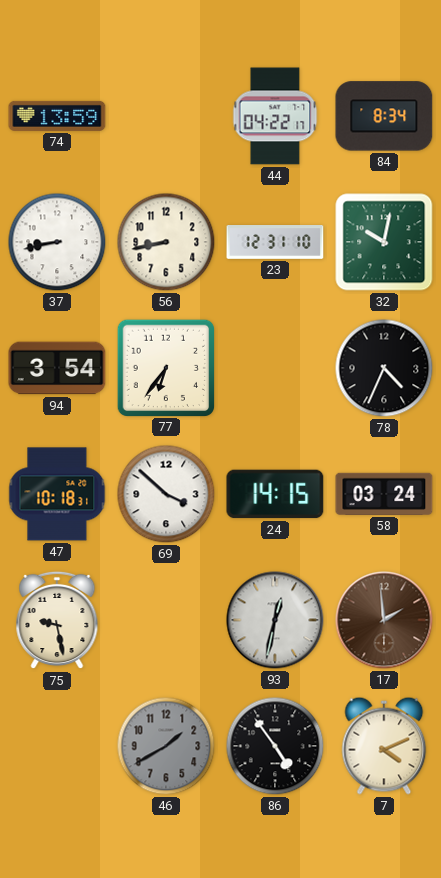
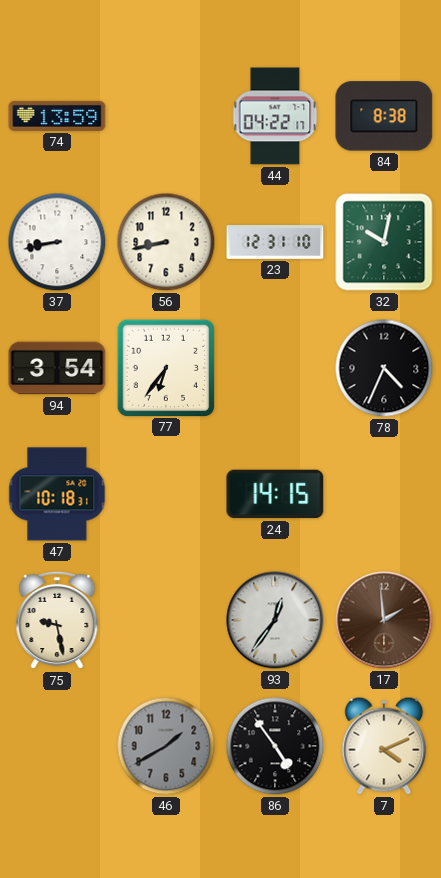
84: 8:34 -> 8:38 (384, 116)
69: 3:52 -> none (166, 494)
58: 03:24 -> none (384, 494)
93: 12:32 -> 12:36 (275, 620)
